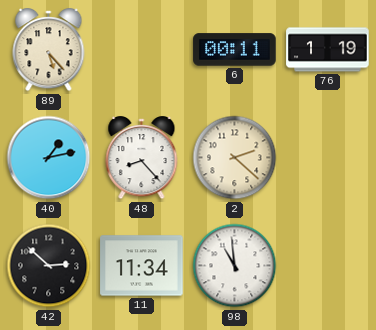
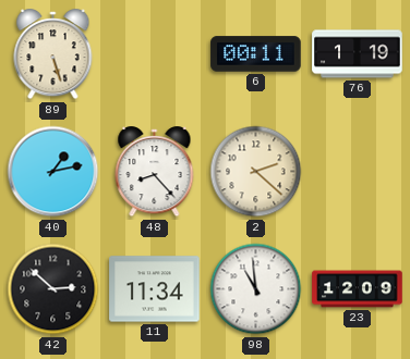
89: 5:23 -> 5:27 (53, 54)
23: none -> 12:09 (358, 289)
